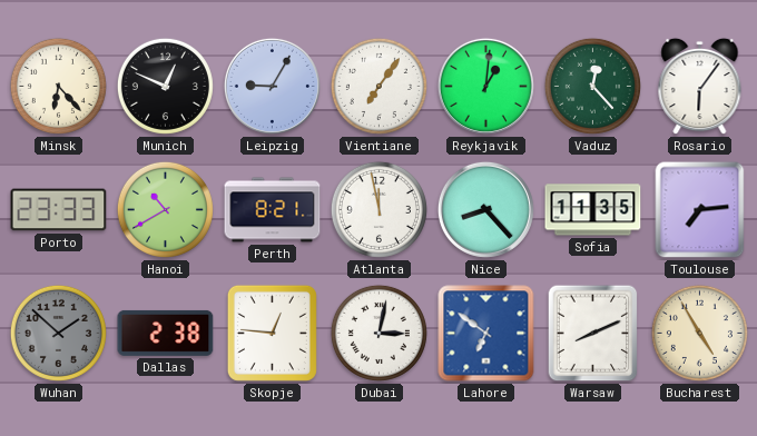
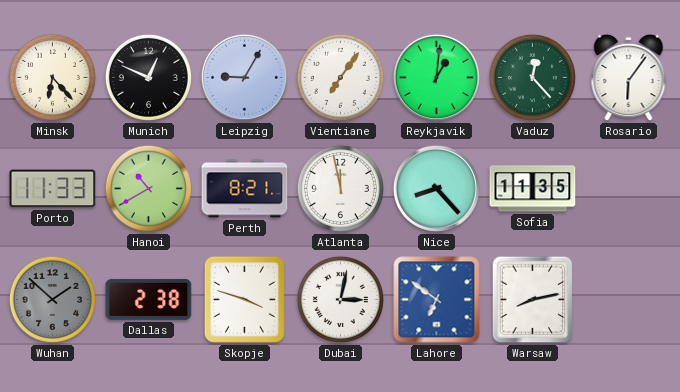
Porto: 23:33 -> 11:33 (53, 189)
Toulouse: 7:14 -> none (700, 210)
Skopje: 12:46 -> 3:48 (244, 299)
Warsaw: 8:11 -> 8:13 (533, 300)
Bucharest: 4:55 -> none (699, 333)
